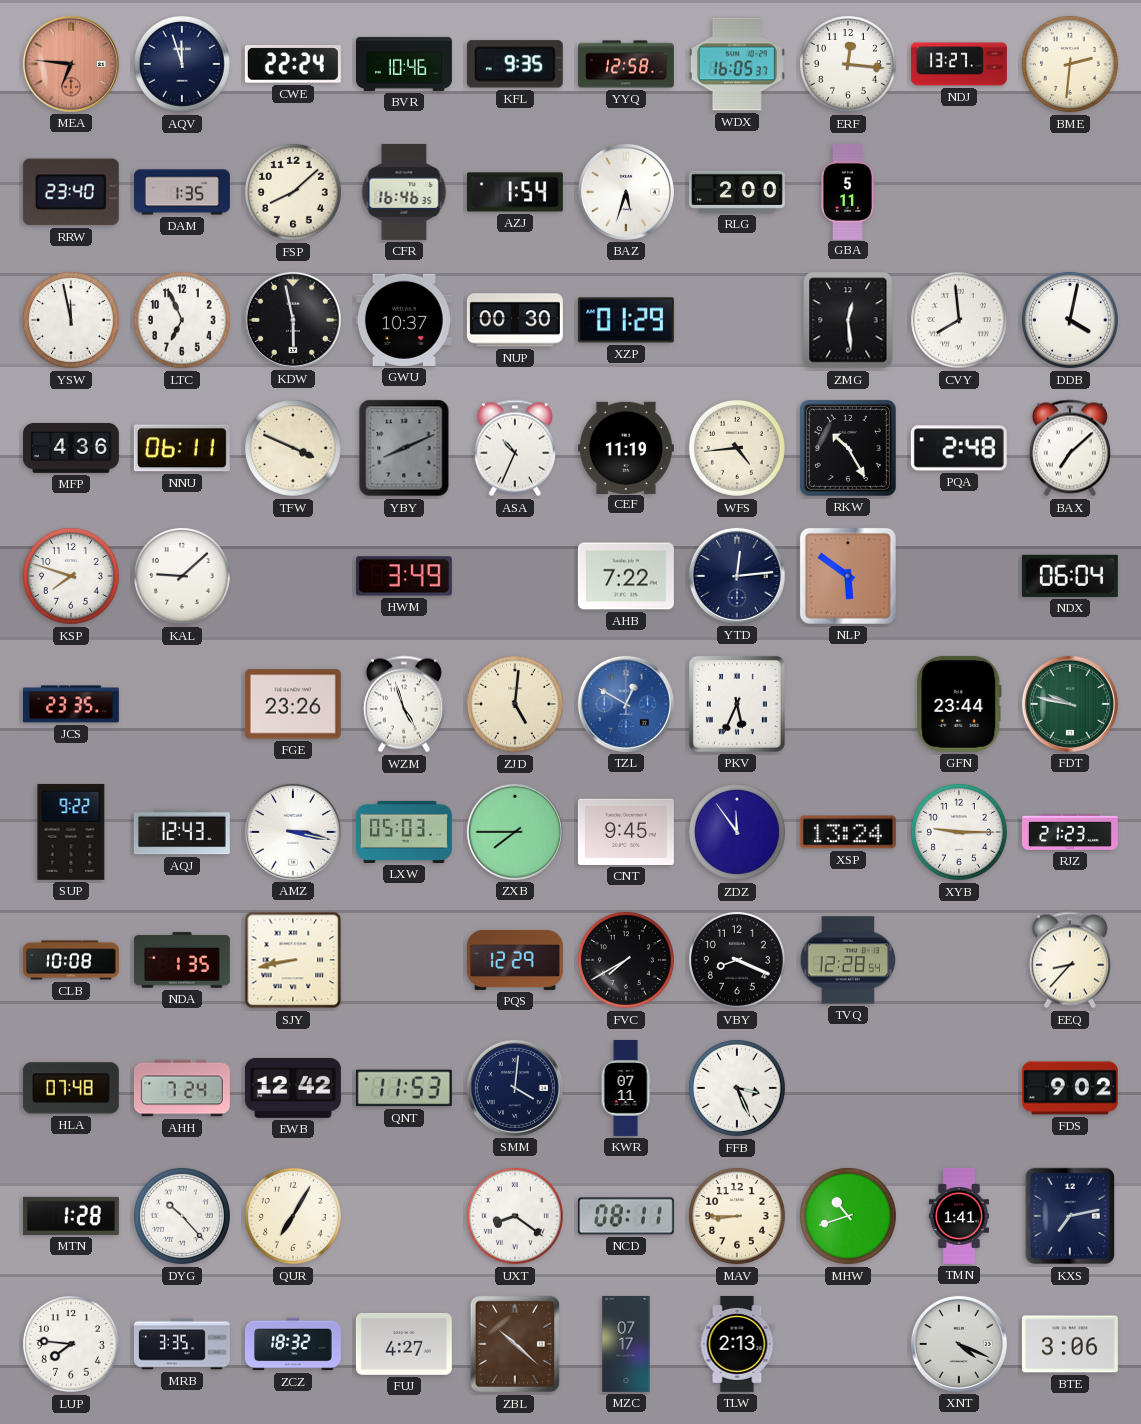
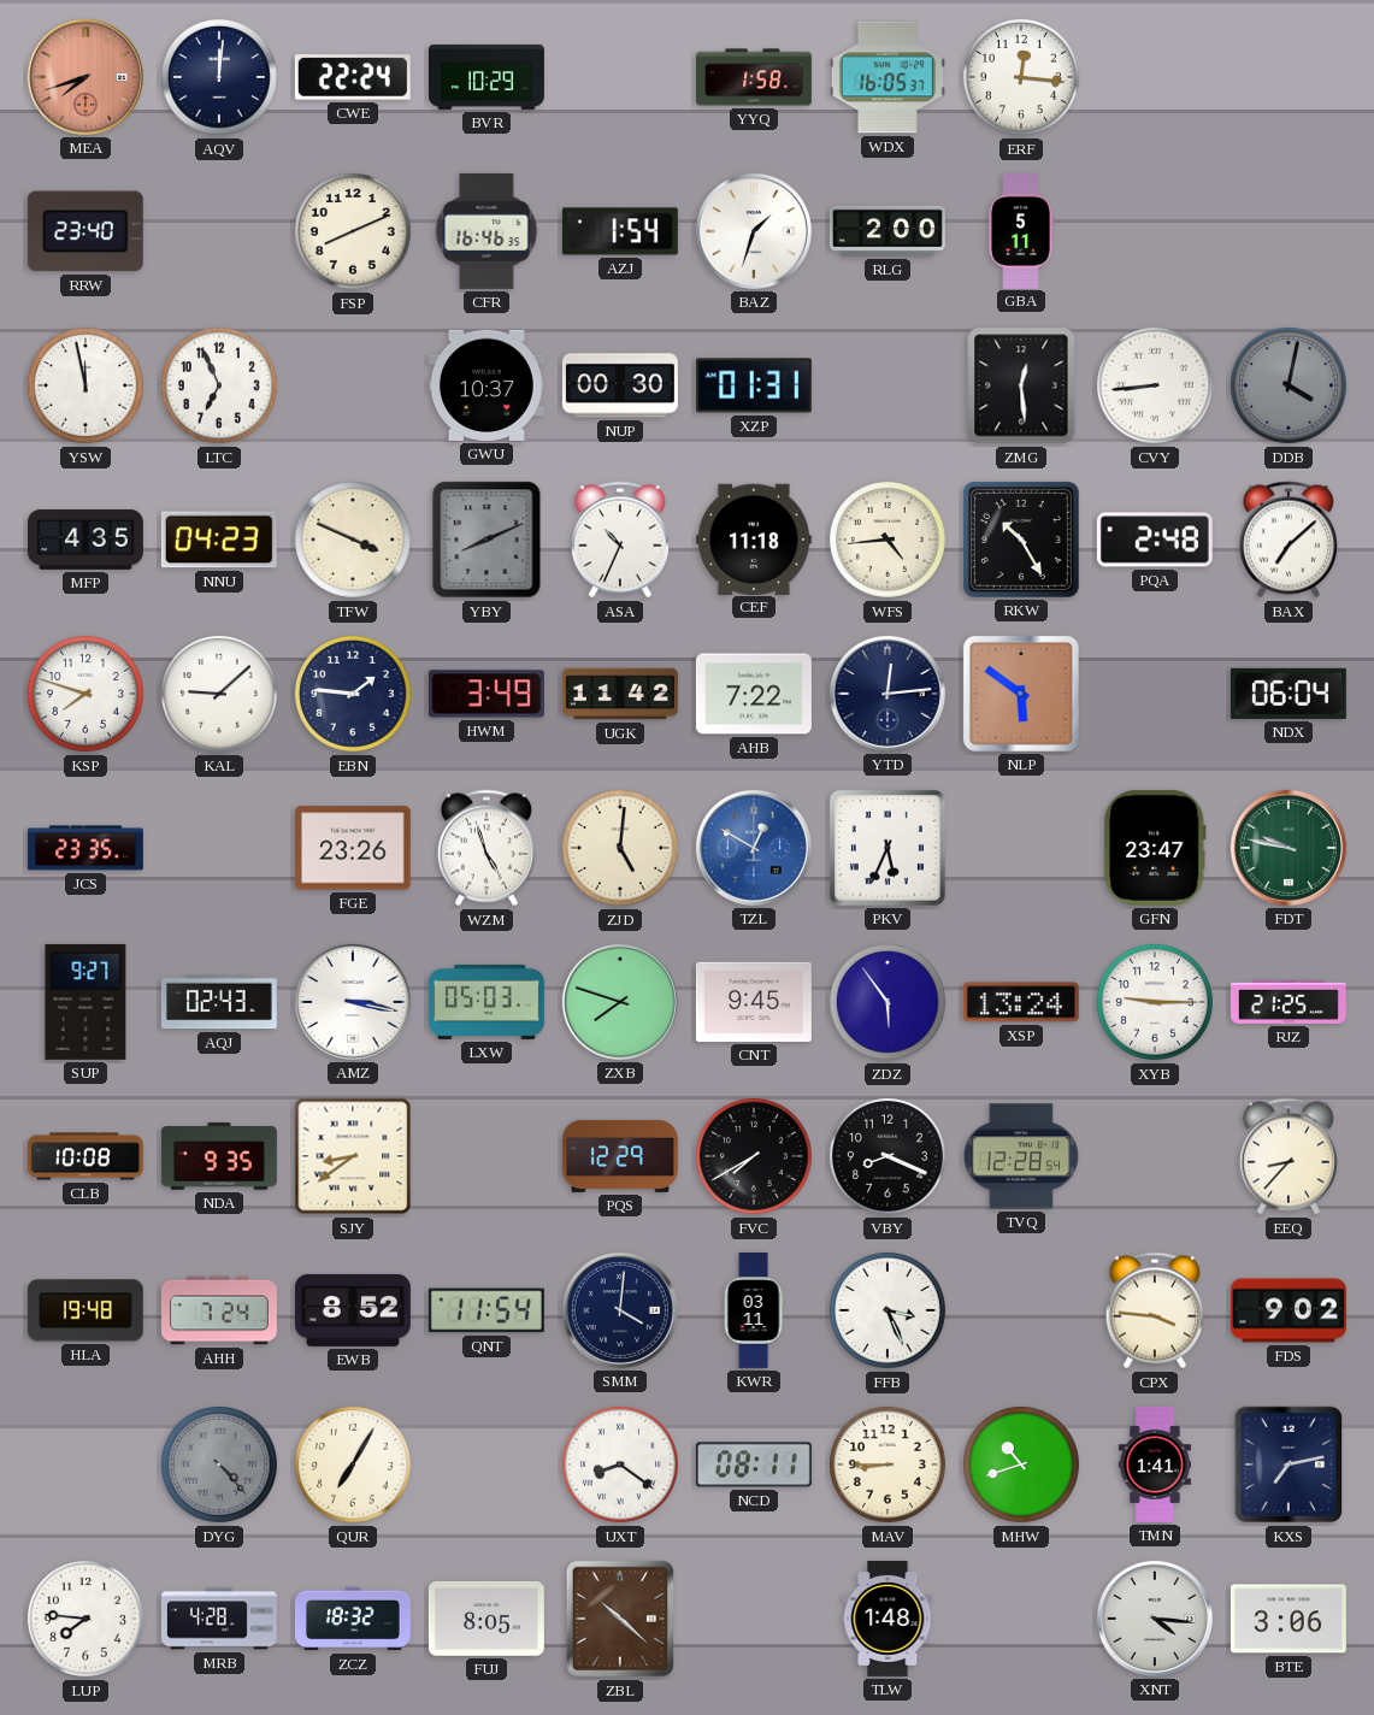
MEA: 6:46 -> 7:42 (85, 77)
AQV: 11:57 -> 12:01 (219, 77)
BVR: 10:46 -> 10:29 (486, 77)
KFL: 9:35 -> none (515, 64)
YYQ: 12:58 -> 1:58 (754, 77)
NDJ: 13:27 -> none (959, 64)
BME: 2:31 -> none (1070, 64)
DAM: 1:35 -> none (182, 192)
FSP: 8:08 -> 8:11 (353, 231)
BAZ: 5:33 -> 1:33 (754, 231)
KDW: 5:58 -> none (293, 320)
XZP: 01:29 -> 01:31 (754, 385)
CVY: 7:59 -> 8:44 (1155, 385)
DDB dial: white -> grey (1289, 385)
MFP: 4:36 -> 4:35 (85, 540)
NNU: 06:11 -> 04:23 (219, 540)
CEF: 11:19 -> 11:18 (754, 538)
EBN: none -> 1:46 (353, 694)
UGK: none -> 11:42 (620, 694)
GFN: 23:44 -> 23:47 (1155, 848)
SUP: 9:22 -> 9:27 (85, 1002)
AQJ: 12:43 -> 02:43 (219, 1002)
ZXB: 7:45 -> 7:48 (620, 1002)
ZDZ: 11:54 -> 5:54 (888, 1002)
RJZ: 21:23 -> 21:25 (1289, 1002)
NDA: 1:35 -> 9:35 (219, 1156)
SJY: 8:43 -> 8:39 (353, 1156)
HLA: 07:48 -> 19:48 (85, 1310)
EWB: 12:42 -> 8:52 (353, 1310)
QNT: 11:53 -> 11:54 (486, 1310)
KWR: 07:11 -> 03:11 (754, 1310)
CPX: none -> 3:46 (1155, 1310)
MTN: 1:28 -> none (71, 1216)
DYG: 10:23 -> 4:23 (219, 1464)
DYG dial: white -> grey (219, 1464)
MRB: 3:35 -> 4:28 (219, 1619)
FUJ: 4:27 -> 8:05 (486, 1619)
MZC: 07:17 -> none (626, 1344)
TLW: 2:13 -> 1:48 (888, 1619)
XNT: 4:19 -> 4:16 (1155, 1619)
